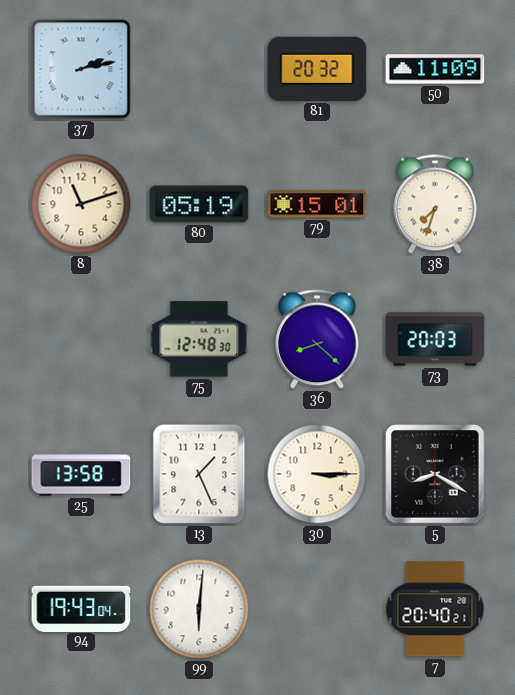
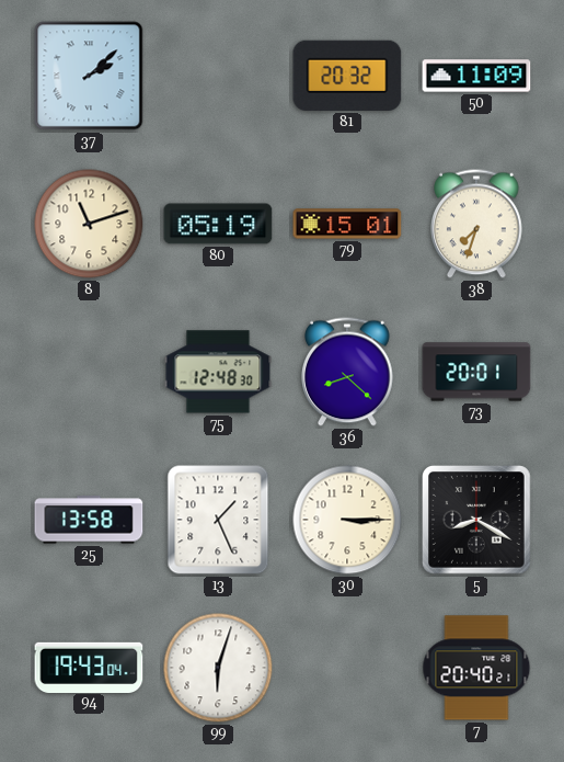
37: 2:13 -> 2:08 (89, 76)
73: 20:03 -> 20:01 (476, 372)
99: 6:01 -> 6:03 (218, 668)
